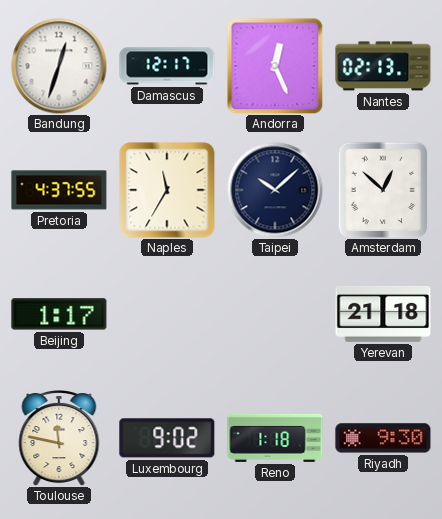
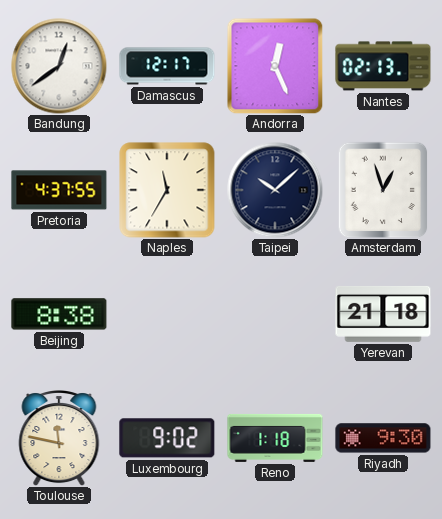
Bandung: 12:33 -> 12:39 (59, 66)
Amsterdam: 12:52 -> 12:57 (383, 190)
Beijing: 1:17 -> 8:38 (59, 314)
